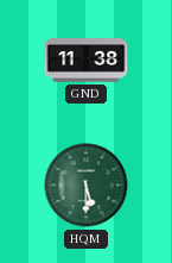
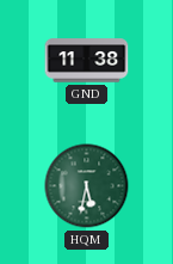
HQM: 5:30 -> 5:32 (87, 186)
